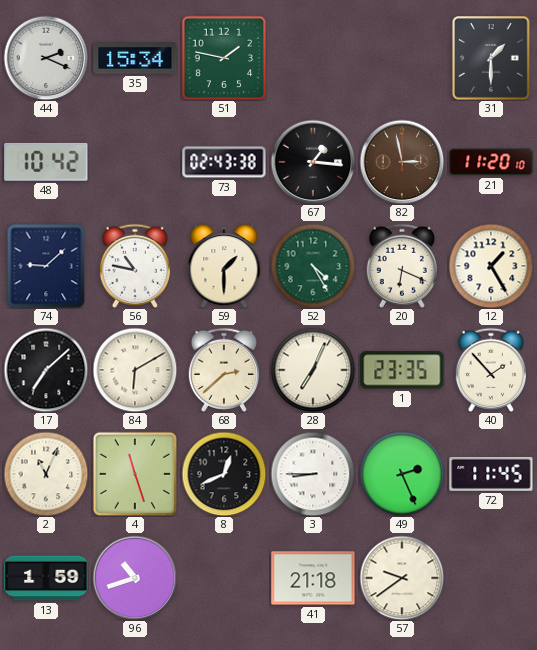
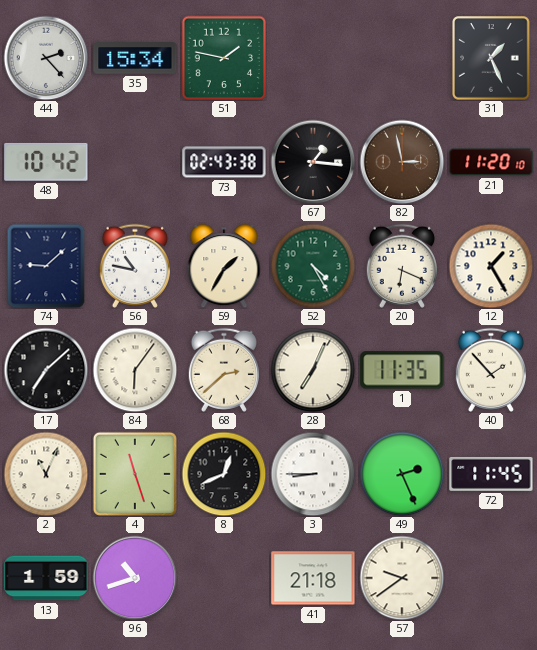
44: 2:19 -> 2:23 (46, 58)
31: 1:30 -> 1:26 (491, 58)
59: 1:30 -> 1:35 (224, 266)
84: 6:10 -> 6:06 (135, 370)
1: 23:35 -> 11:35 (402, 370)
